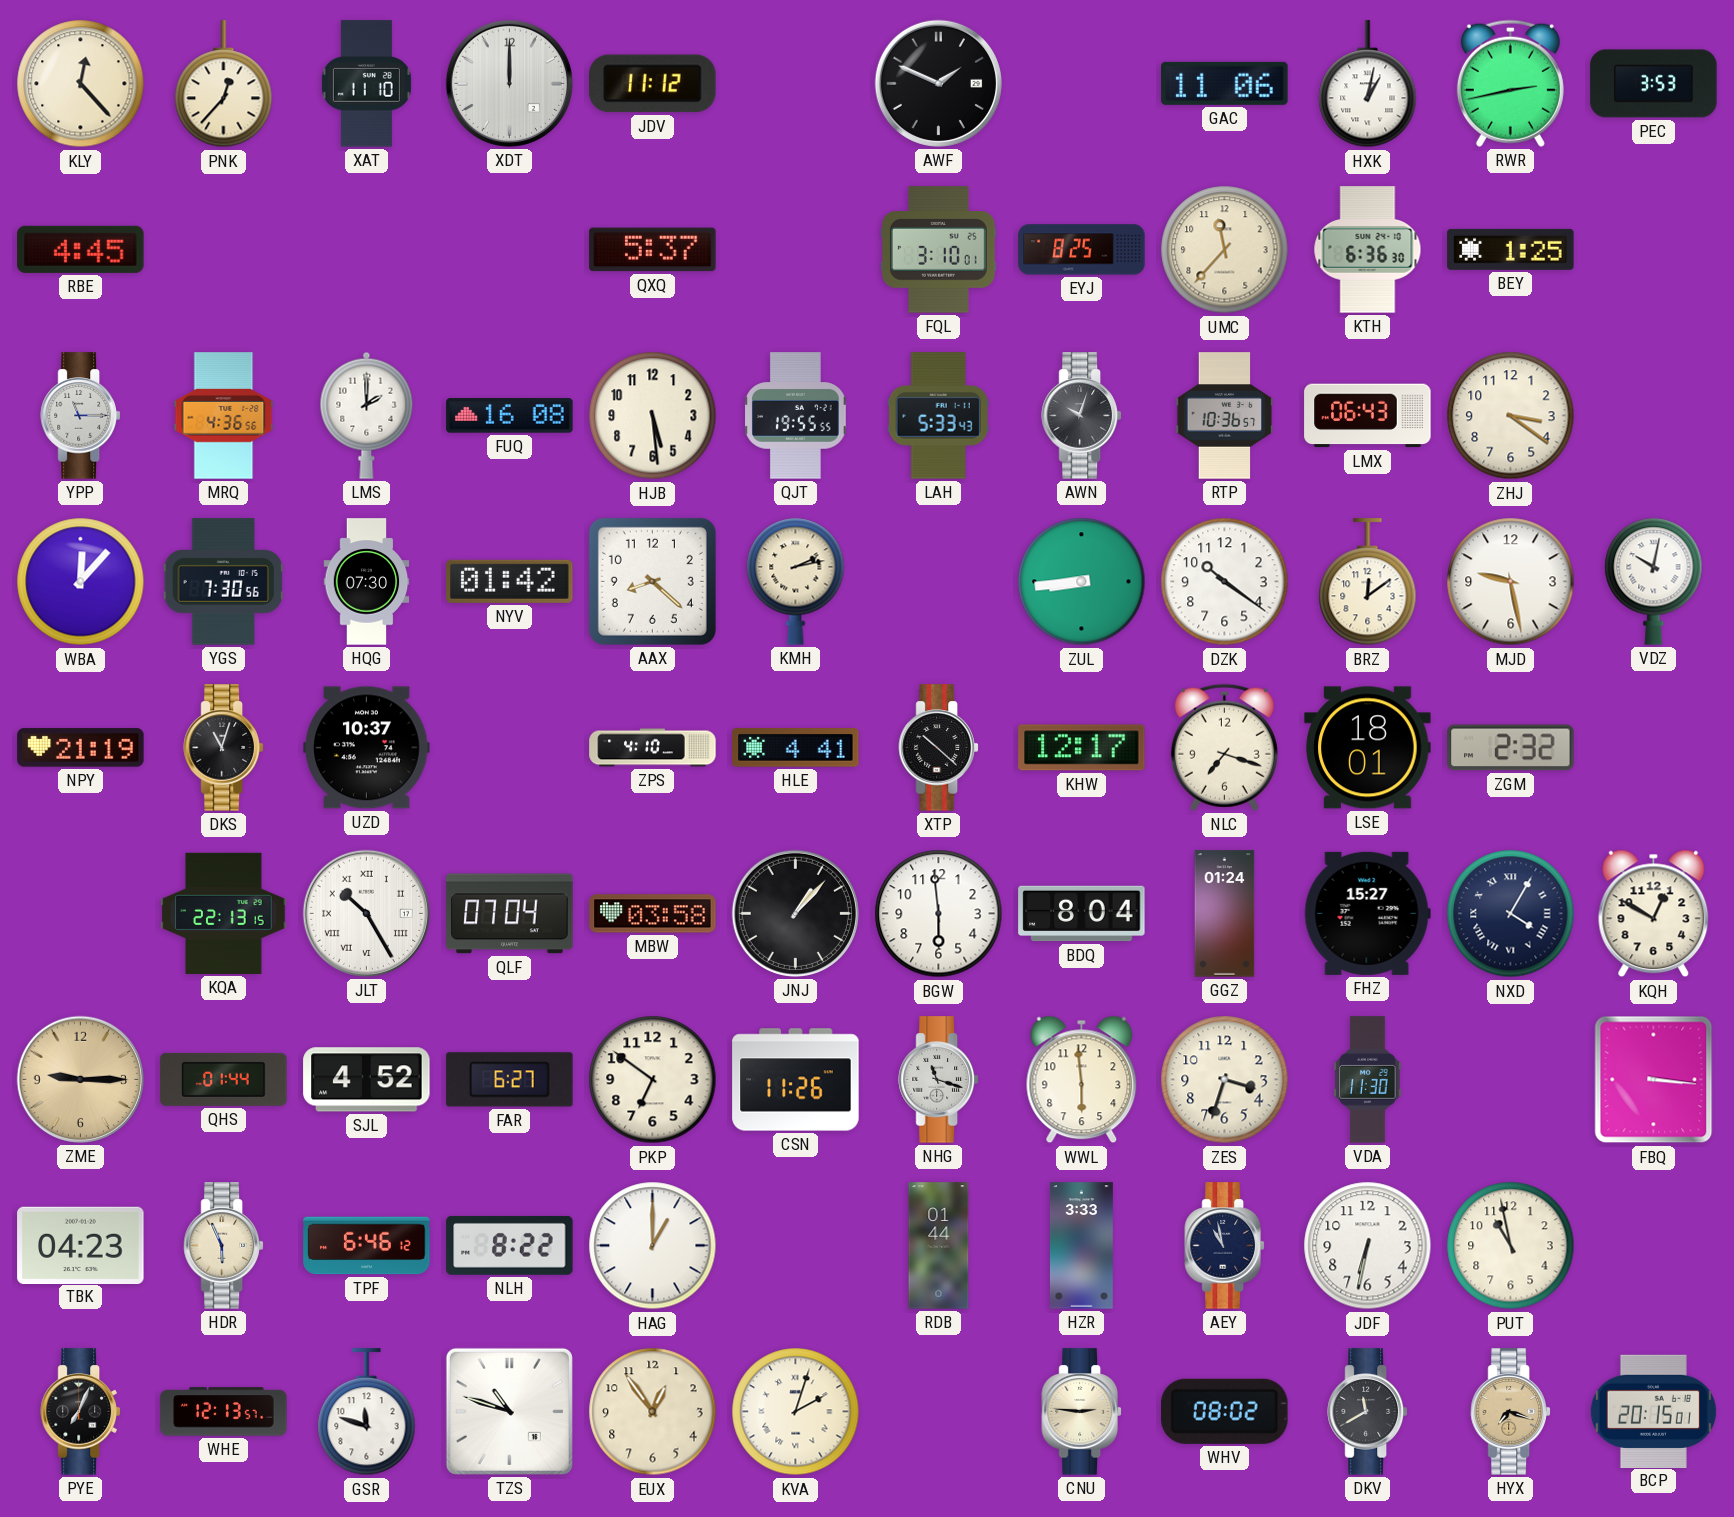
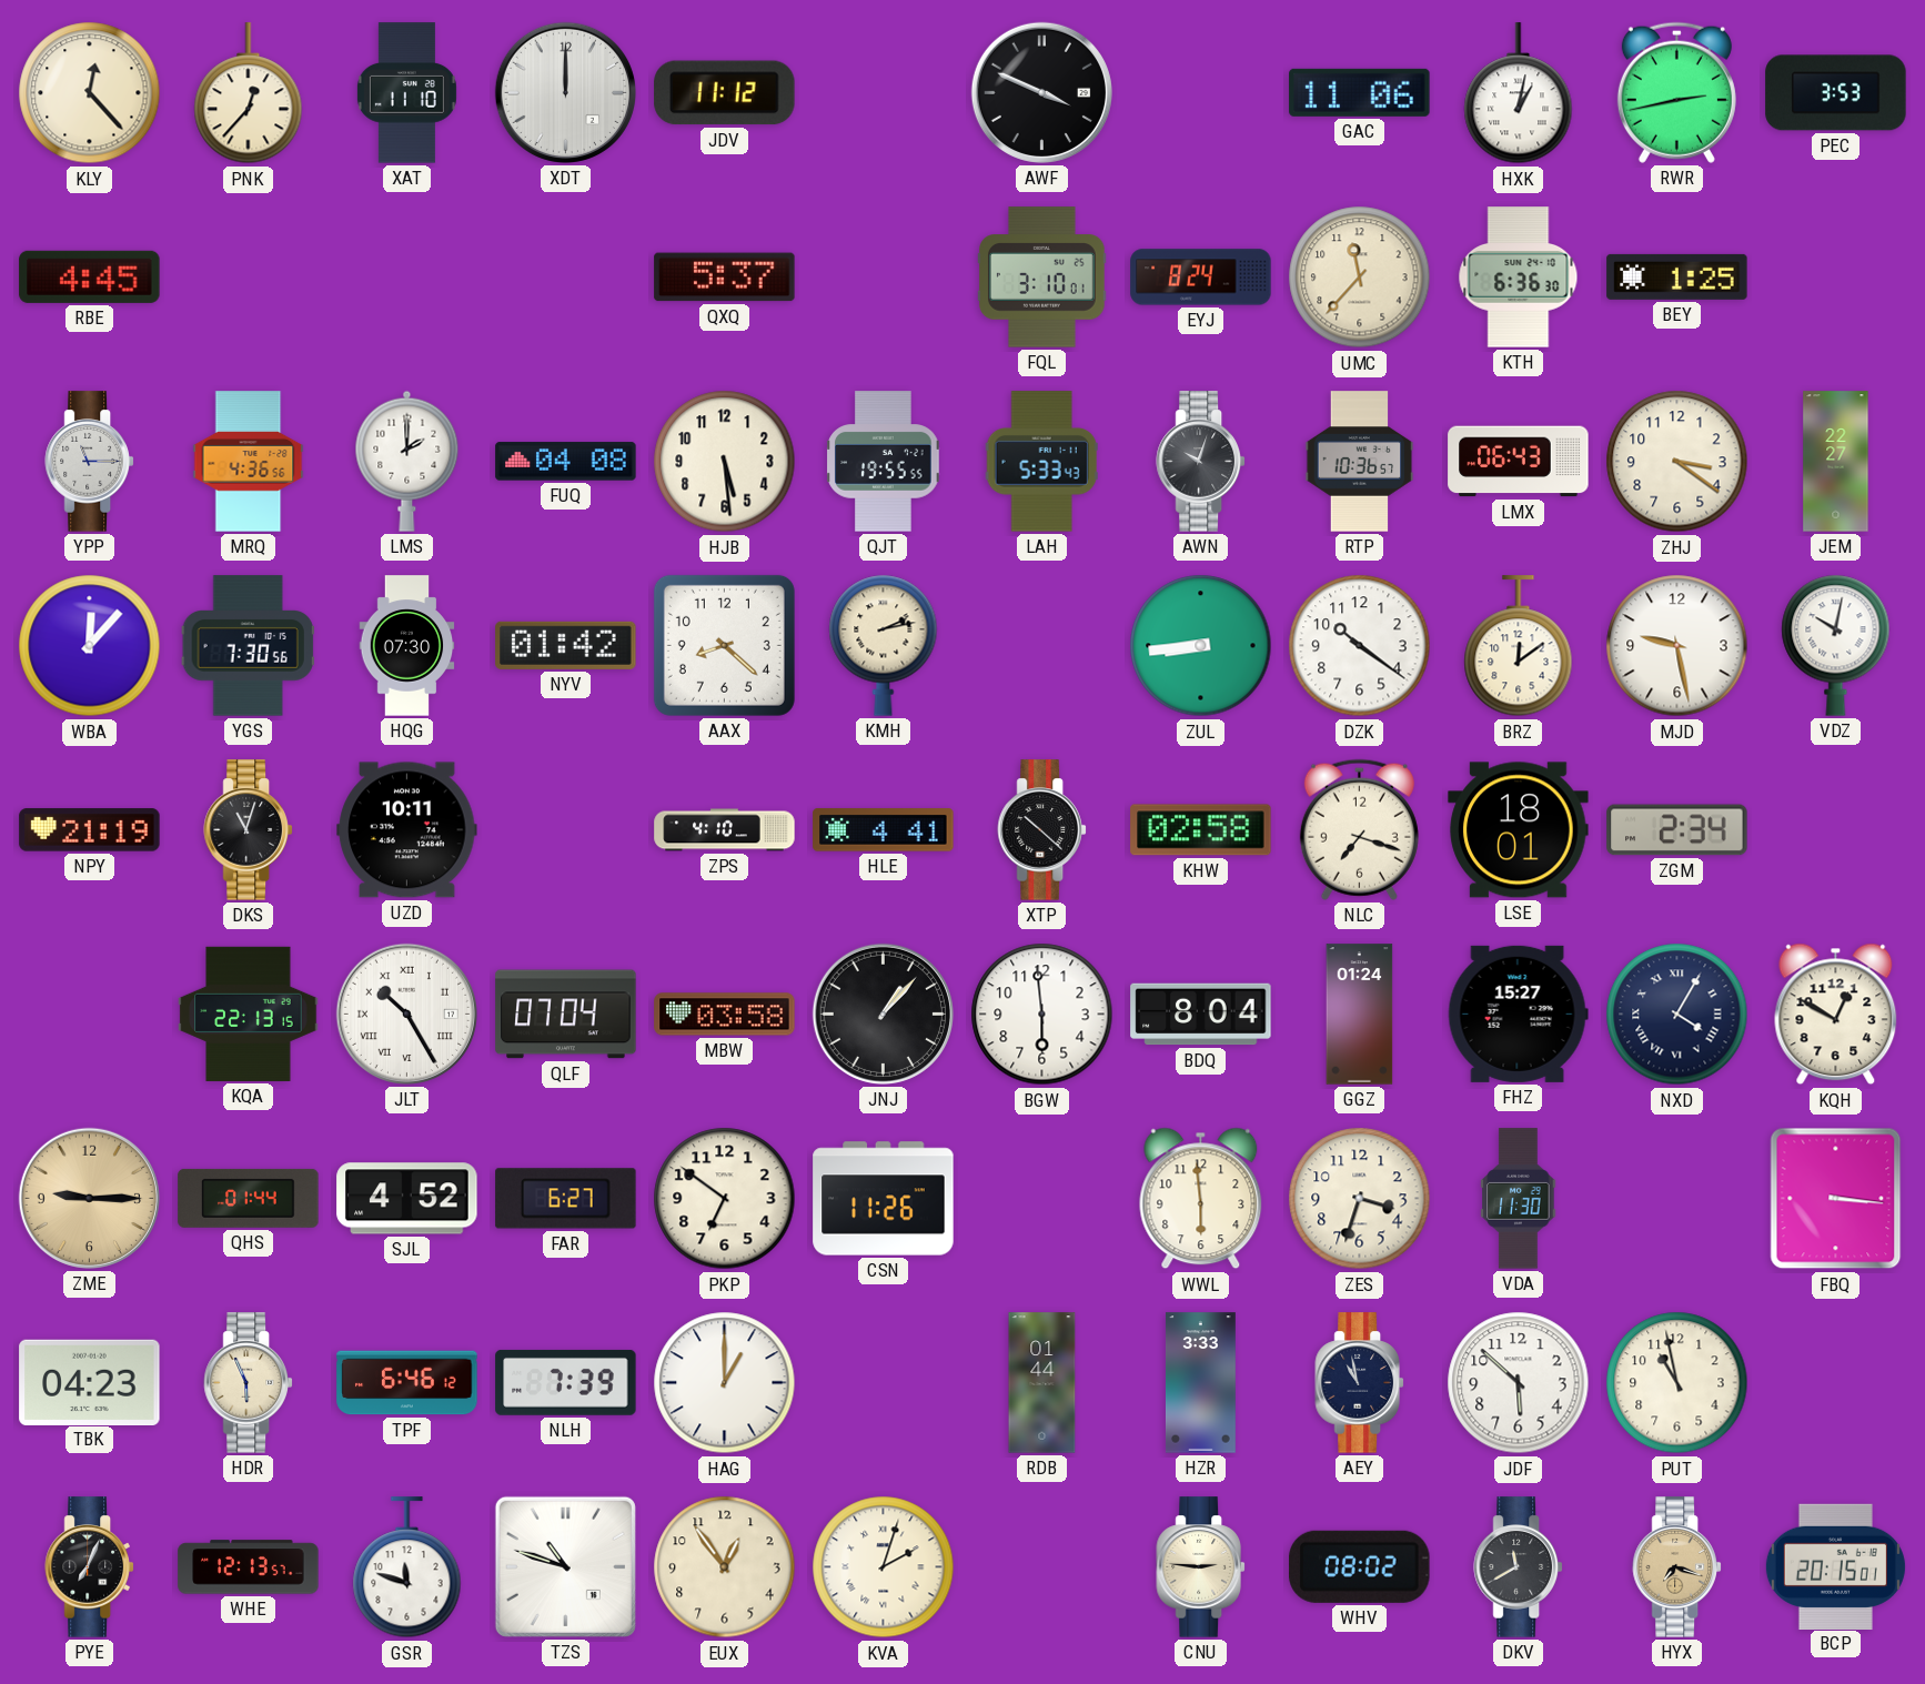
AWF: 1:49 -> 3:49 (1041, 92)
EYJ: 8:25 -> 8:24 (1201, 278)
FUQ: 16:08 -> 04:08 (566, 462)
JEM: none -> 22:27 (1836, 462)
UZD: 10:37 -> 10:11 (407, 830)
KHW: 12:17 -> 02:58 (1201, 830)
ZGM: 2:32 -> 2:34 (1677, 830)
NHG: 11:18 -> none (939, 1080)
NLH: 8:22 -> 7:39 (566, 1382)
JDF: 6:32 -> 5:52 (1519, 1383)
